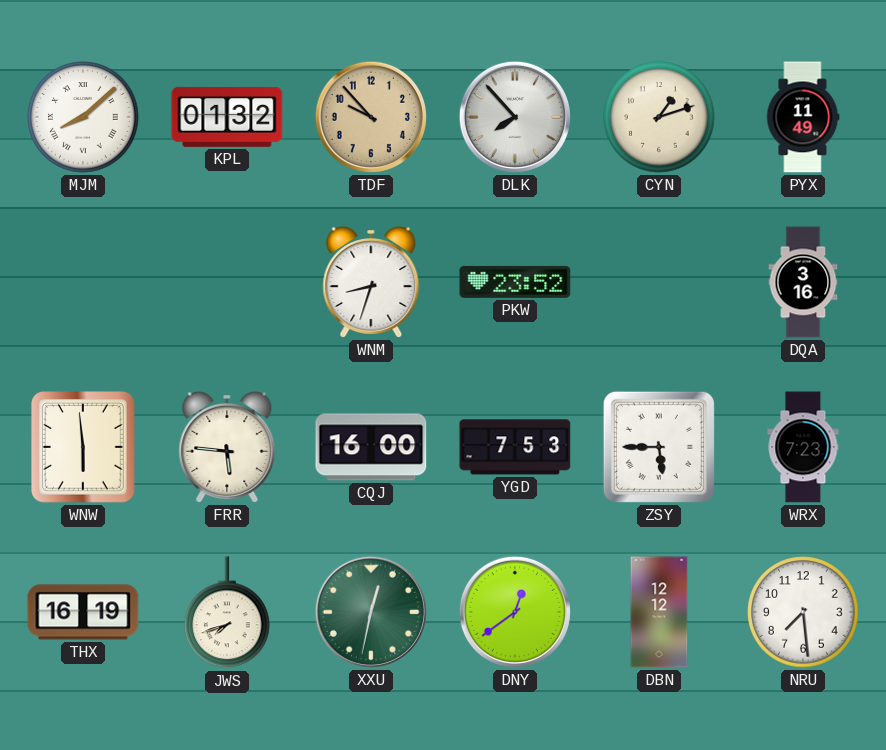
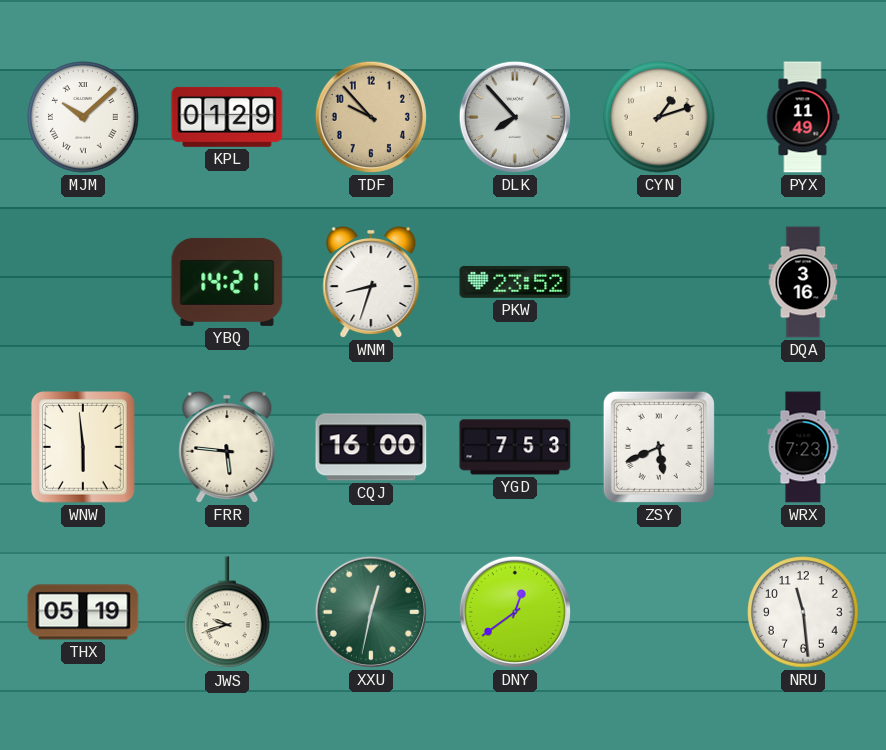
MJM: 8:08 -> 10:08 (83, 117)
KPL: 01:32 -> 01:29 (227, 117)
YBQ: none -> 14:21 (227, 282)
ZSY: 5:45 -> 5:41 (659, 447)
THX: 16:19 -> 05:19 (83, 612)
JWS: 7:42 -> 9:42 (228, 613)
DBN: 12:12 -> none (659, 612)
NRU: 7:29 -> 11:29 (803, 612)
